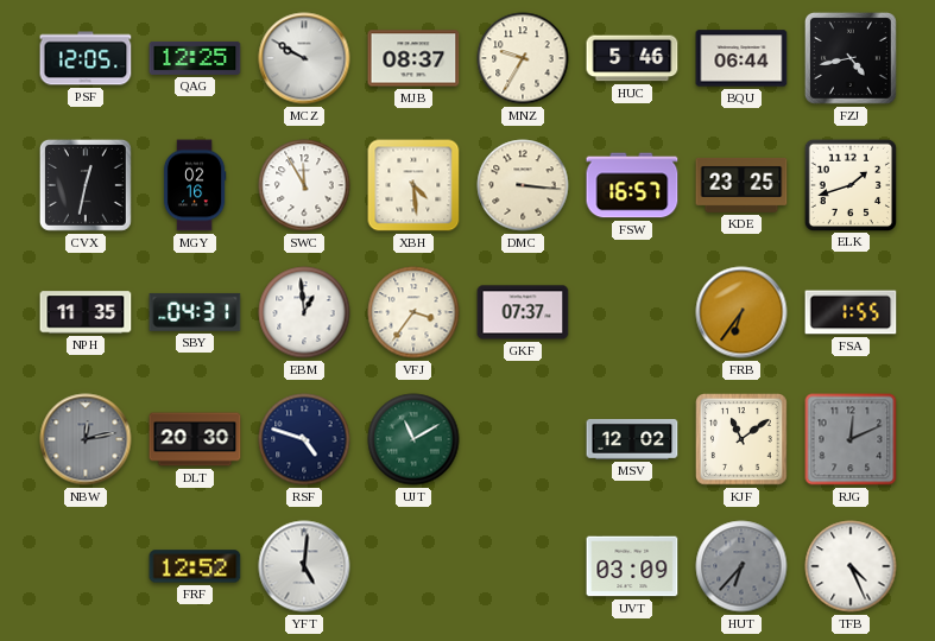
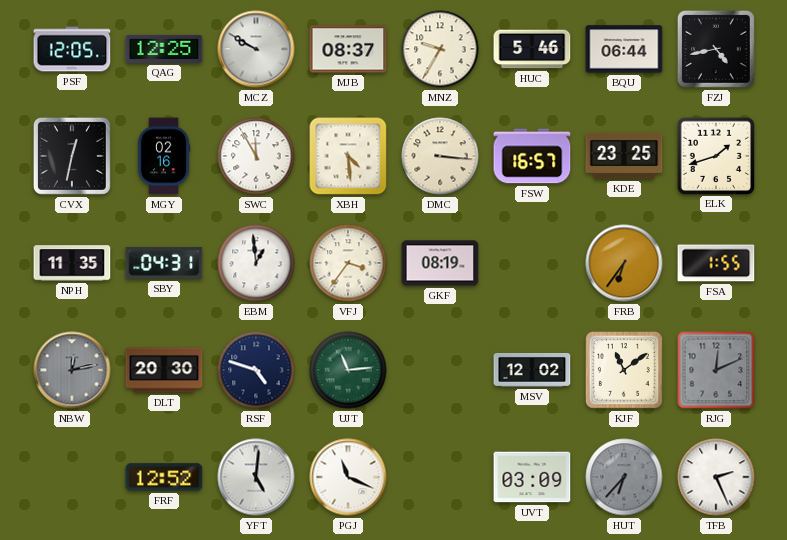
GKF: 07:37 -> 08:19 (440, 263)
UJT: 11:10 -> 11:14 (348, 370)
PGJ: none -> 11:19 (348, 477)
TFB: 4:26 -> 2:26 (716, 477)
